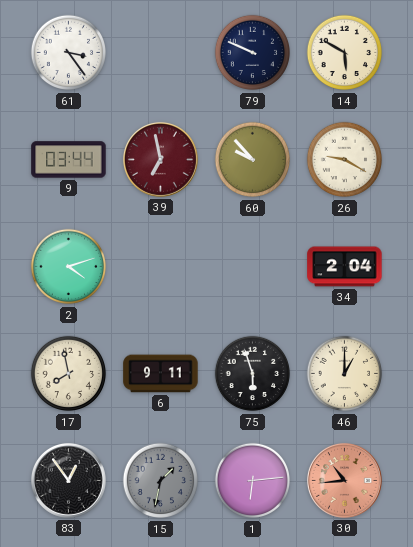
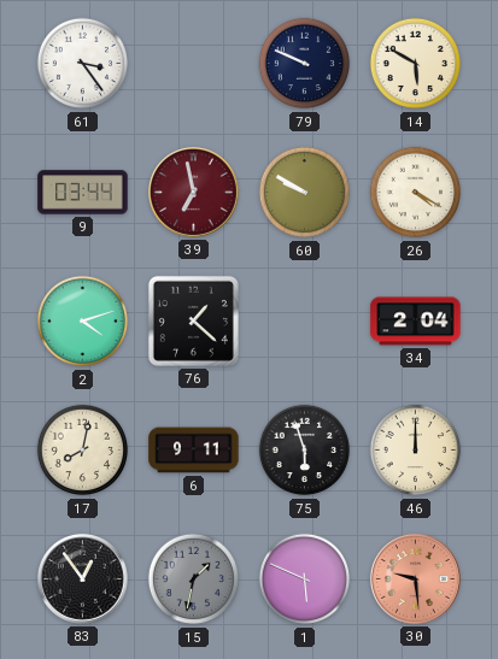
60: 9:53 -> 9:50 (305, 193)
26: 9:20 -> 4:20 (416, 193)
76: none -> 1:22 (193, 320)
17: 7:58 -> 8:02 (83, 451)
46: 1:00 -> 12:00 (416, 451)
1: 6:14 -> 5:49 (305, 579)
30: 10:44 -> 9:29 (415, 578)
